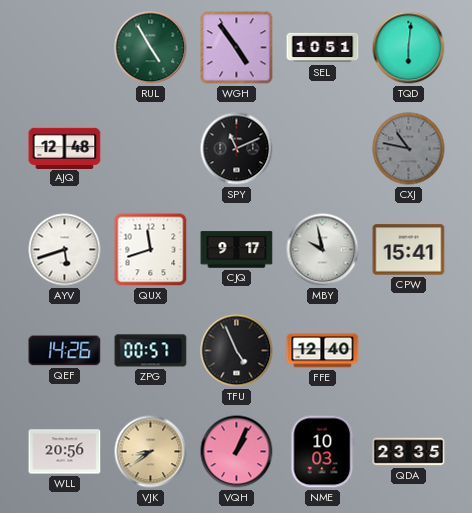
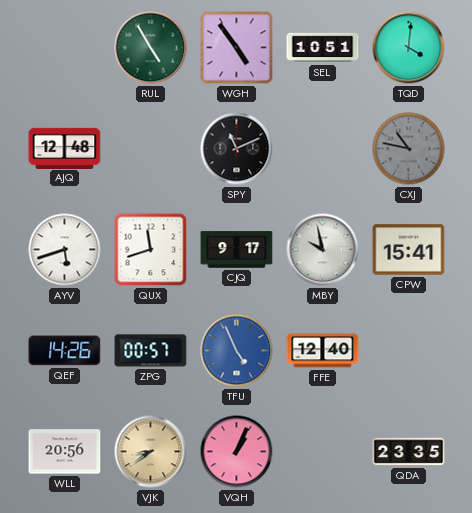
TQD: 6:01 -> 4:01 (409, 48)
TFU dial: black -> blue (237, 351)
NME: 10:03 -> none (323, 452)
